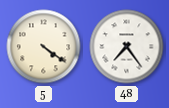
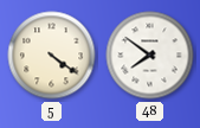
48: 7:24 -> 7:51 (150, 56)
